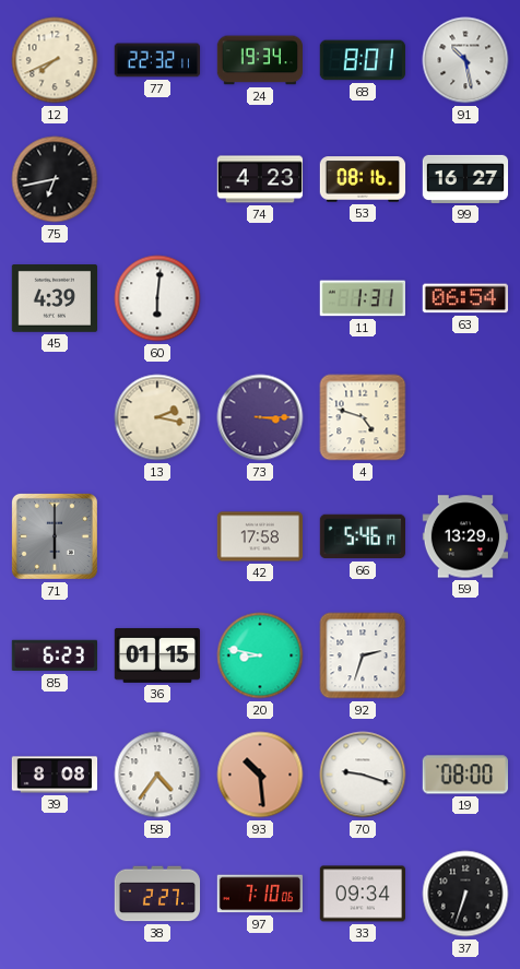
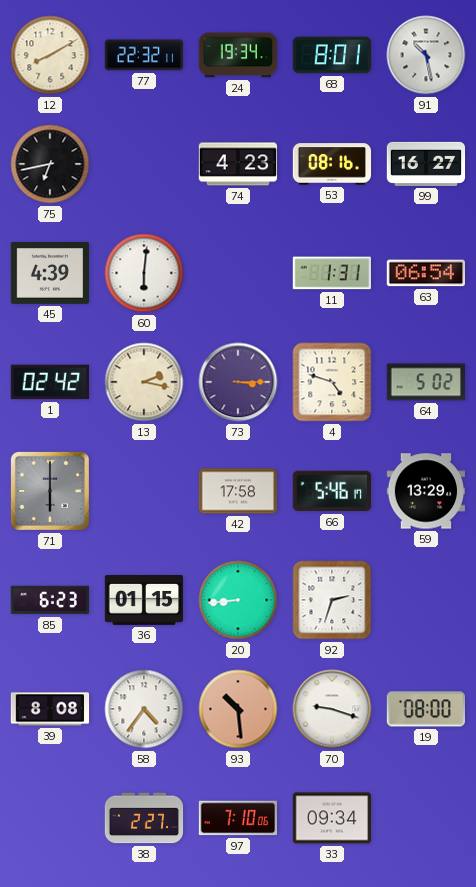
12: 7:41 -> 8:10 (50, 55)
1: none -> 02:42 (49, 382)
64: none -> 5:02 (425, 382)
20: 8:47 -> 8:44 (238, 600)
37: 6:33 -> none (465, 894)
